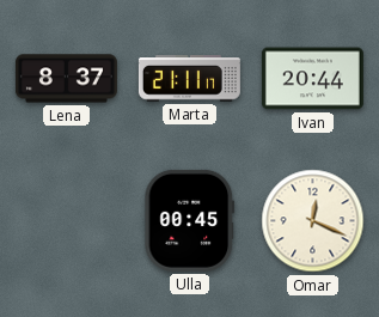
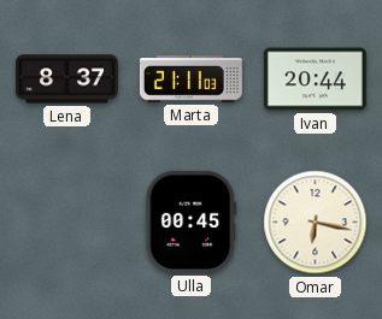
Marta: 21:11:17 -> 21:11:03 (190, 79)
Omar: 12:19 -> 6:17 (316, 223)
